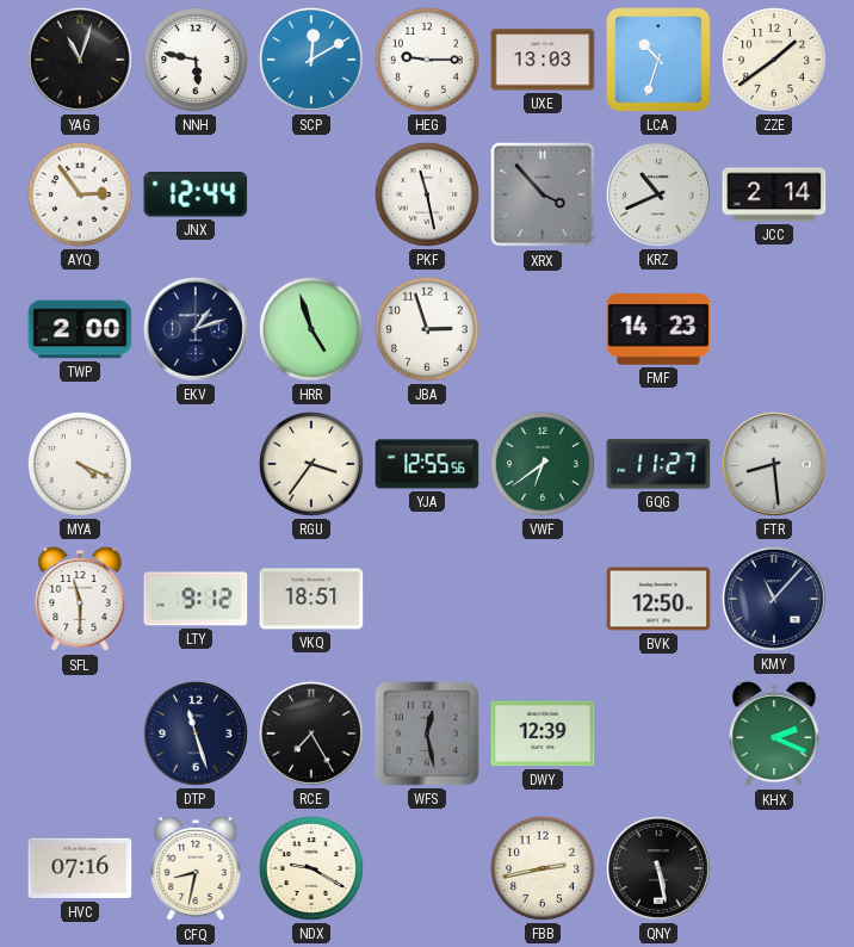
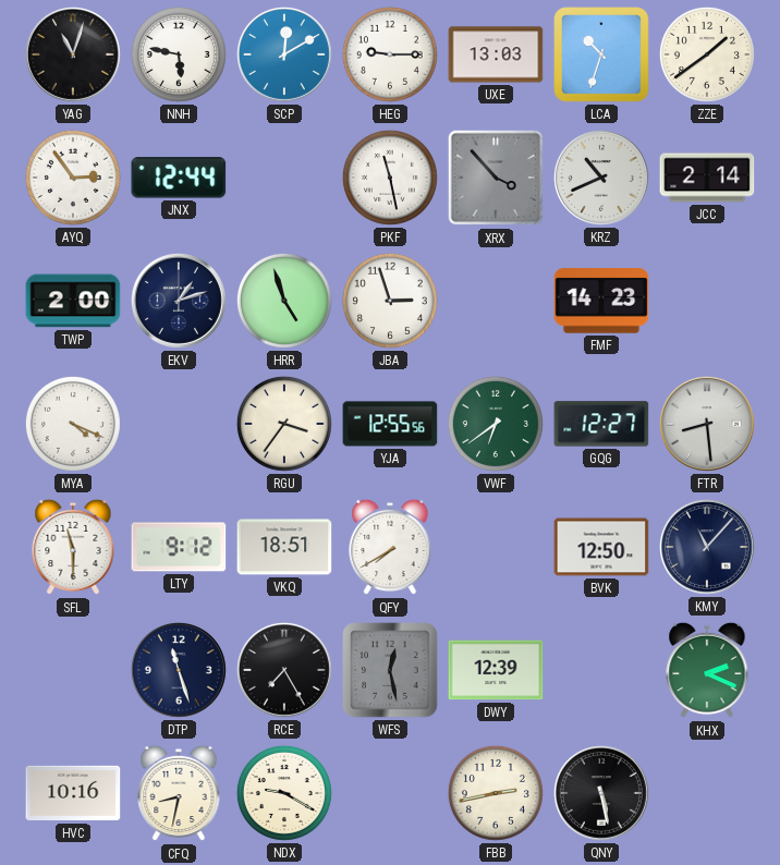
GQG: 11:27 -> 12:27 (601, 424)
QFY: none -> 7:40 (390, 547)
HVC: 07:16 -> 10:16 (73, 793)
